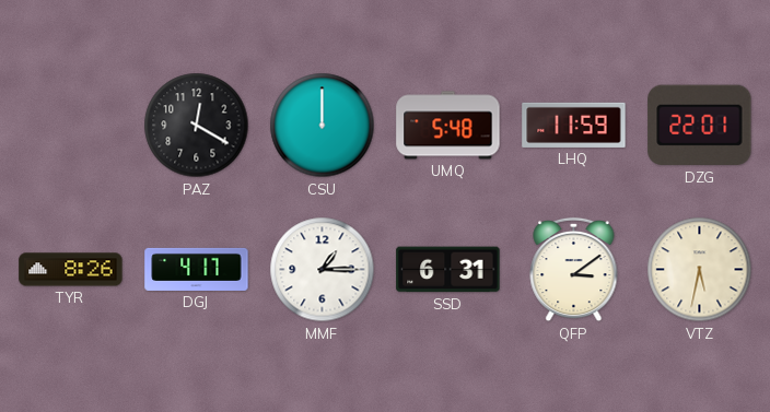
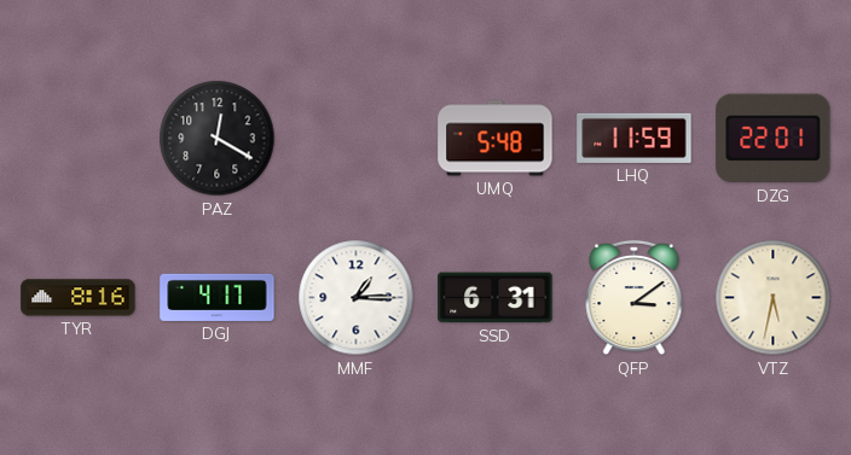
CSU: 12:00 -> none (323, 126)
TYR: 8:26 -> 8:16 (79, 298)
